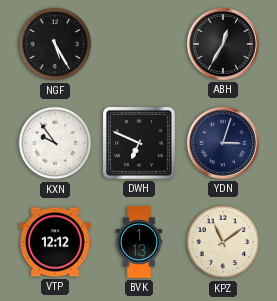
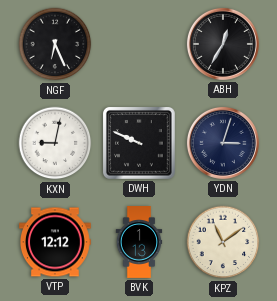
NGF: 5:25 -> 6:26 (55, 44)
KXN: 9:54 -> 9:02 (55, 143)
DWH: 6:49 -> 9:49 (139, 143)
